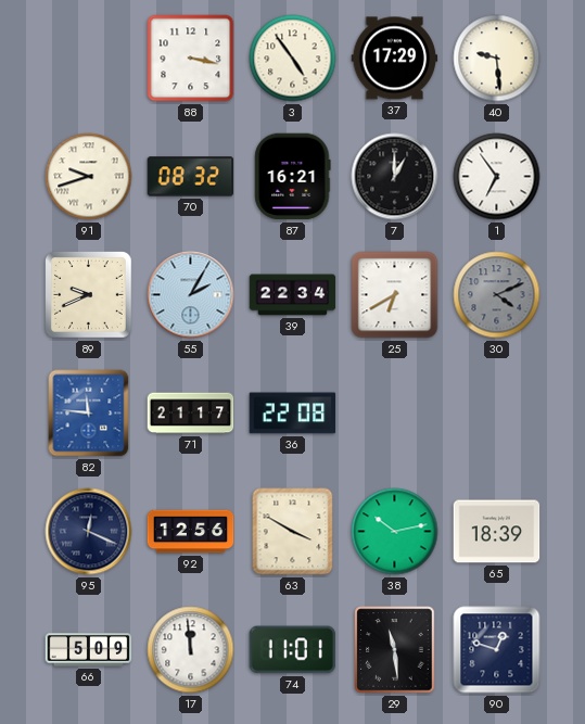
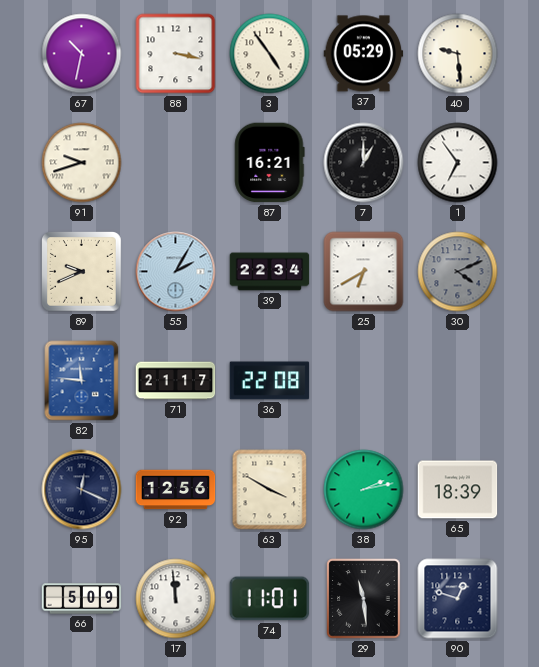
67: none -> 10:32 (82, 54)
37: 17:29 -> 05:29 (364, 54)
70: 08:32 -> none (191, 177)
38: 10:13 -> 2:13 (364, 490)
